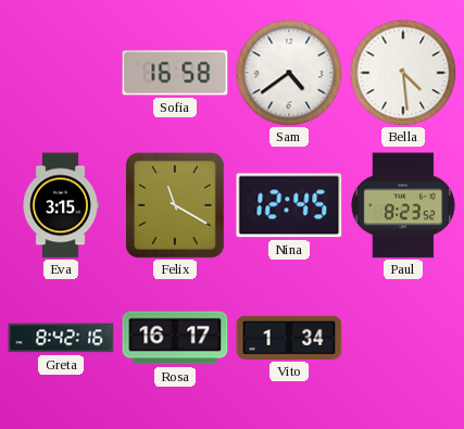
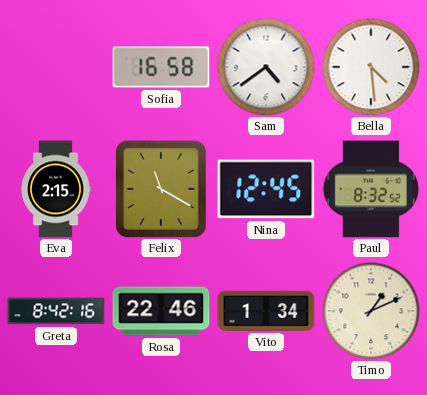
Eva: 3:15 -> 2:15 (56, 189)
Paul: 8:23 -> 8:32 (371, 189)
Rosa: 16:17 -> 22:46 (161, 311)
Timo: none -> 1:11 (371, 311)
